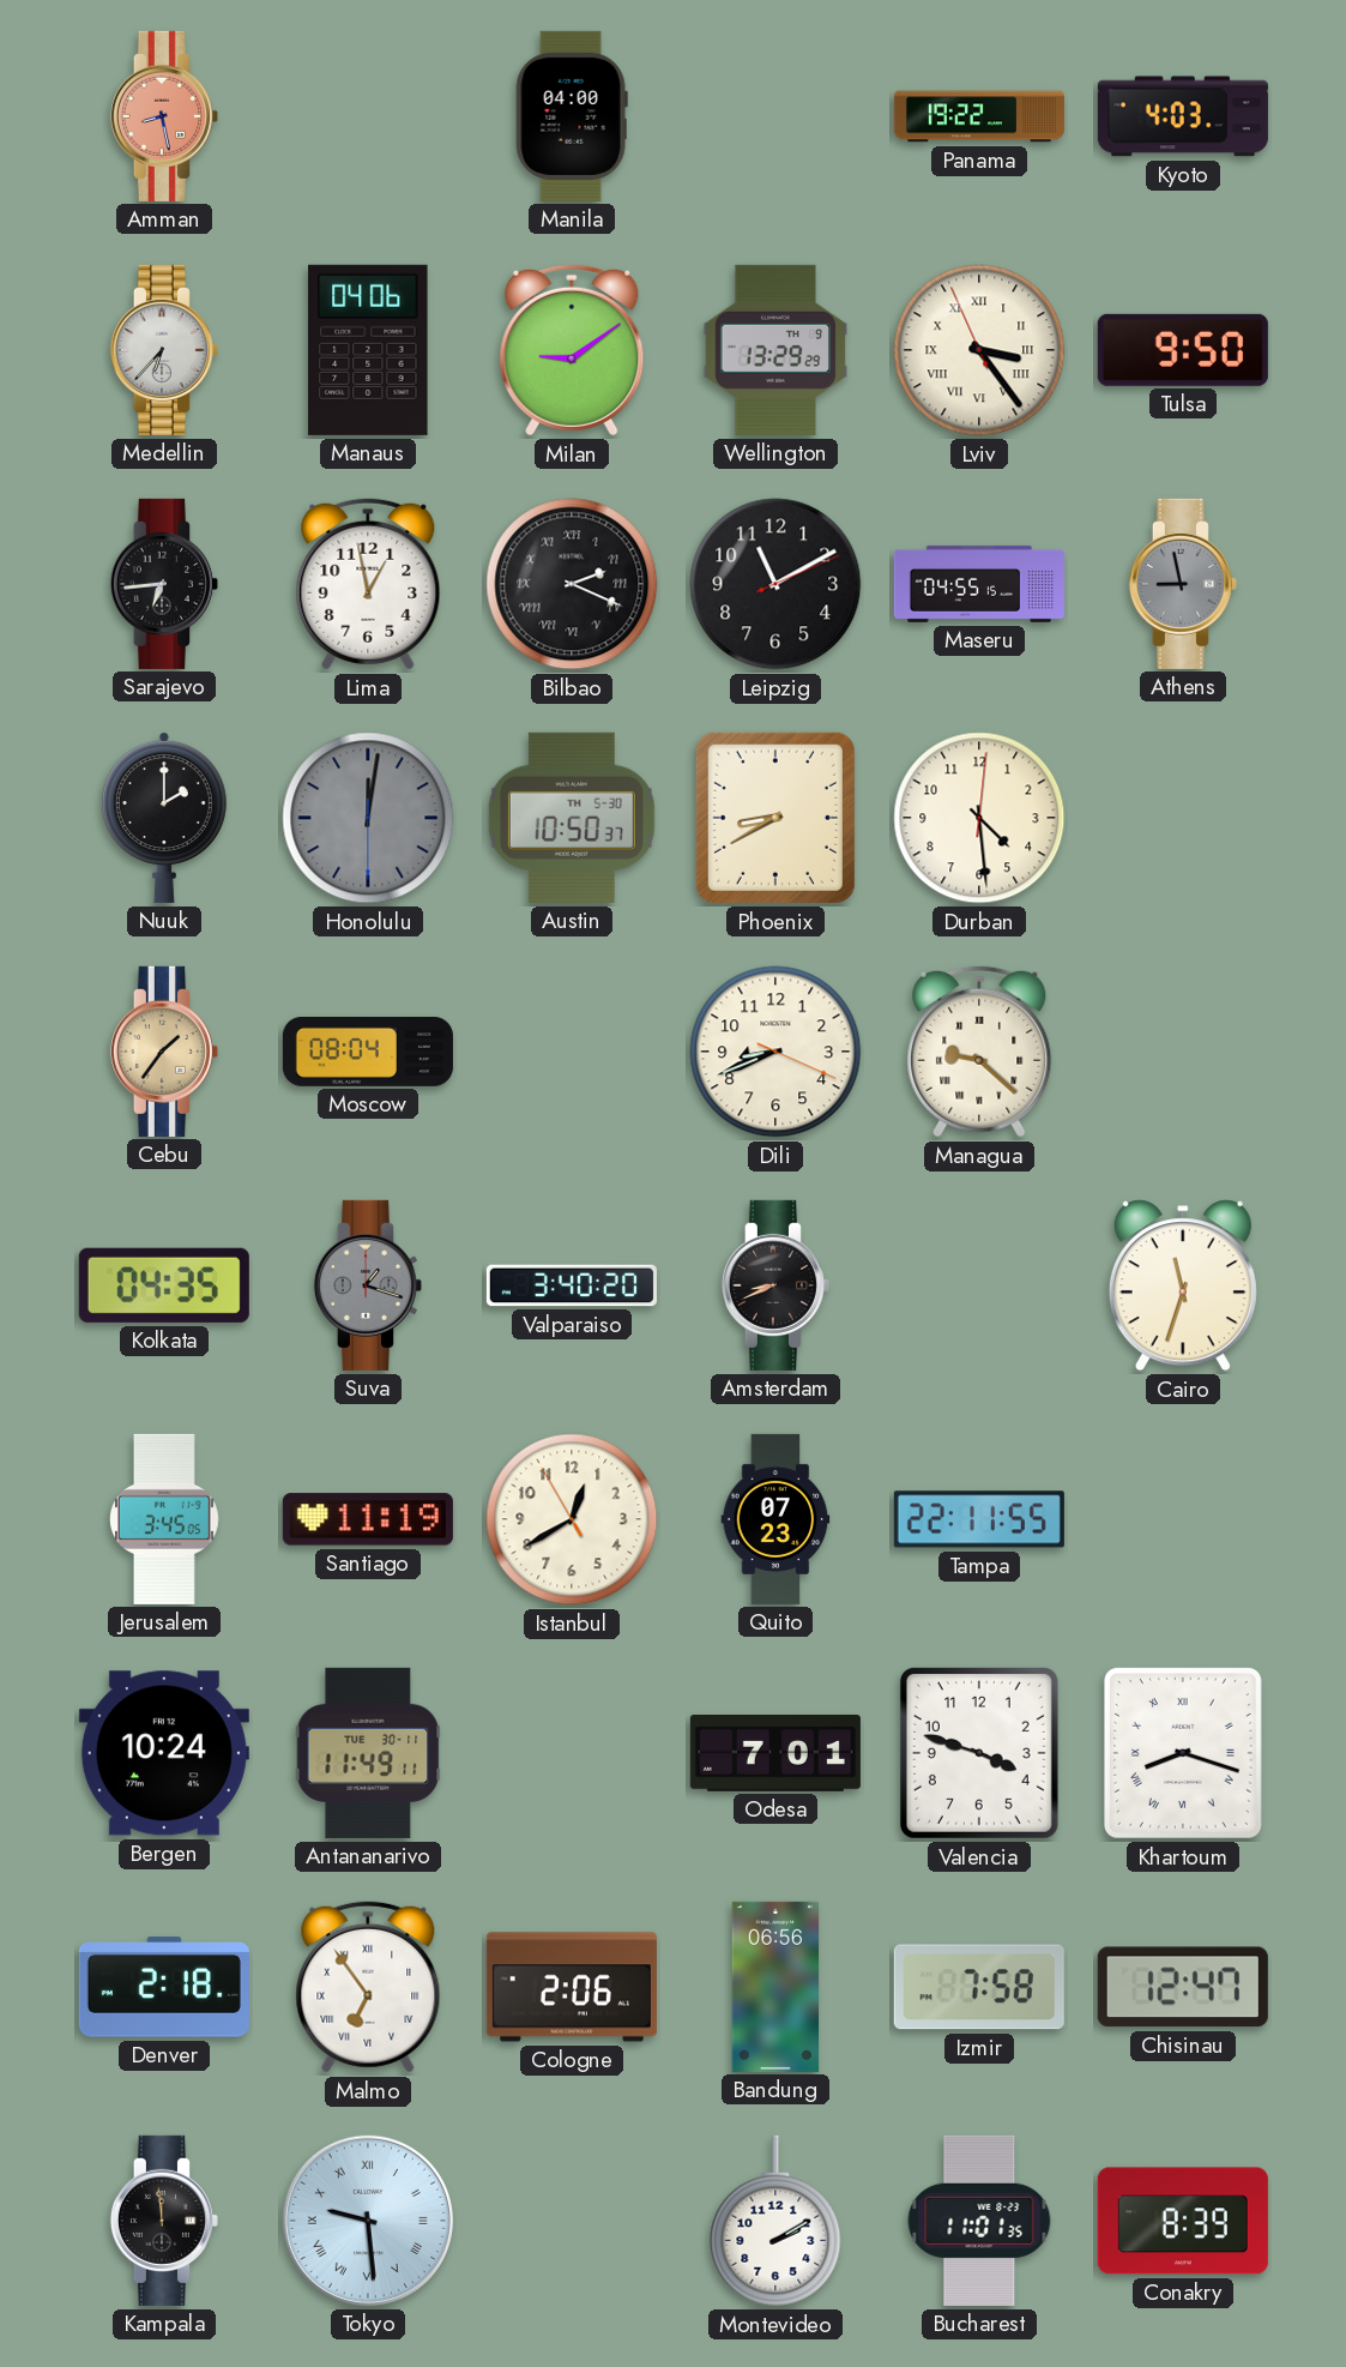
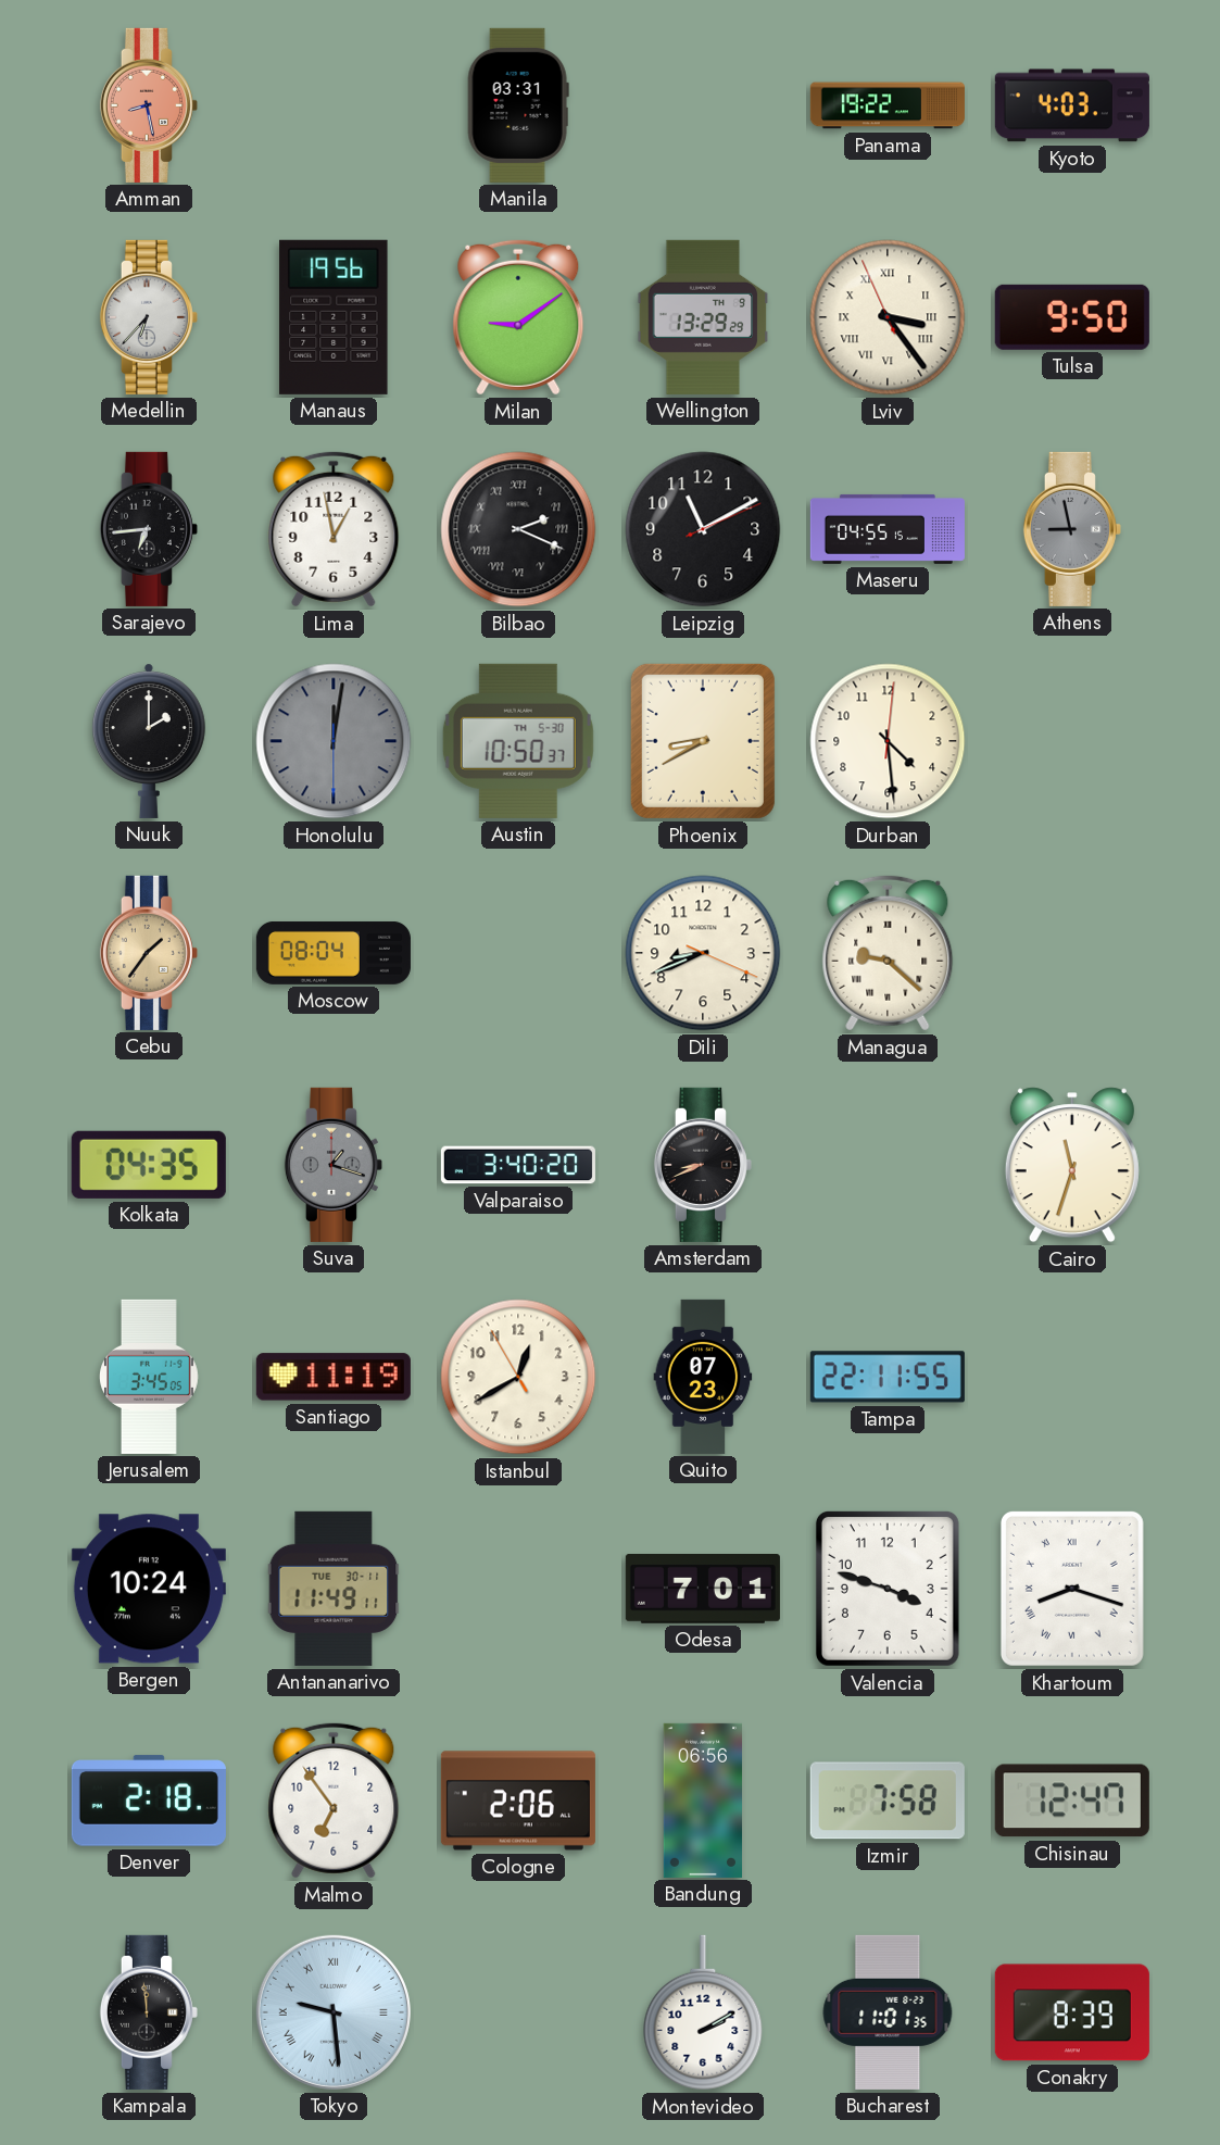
Manila: 04:00 -> 03:31 (518, 105)
Manaus: 04:06 -> 19:56 (334, 317)
Malmo numerals: Roman -> Arabic (334, 1801)
